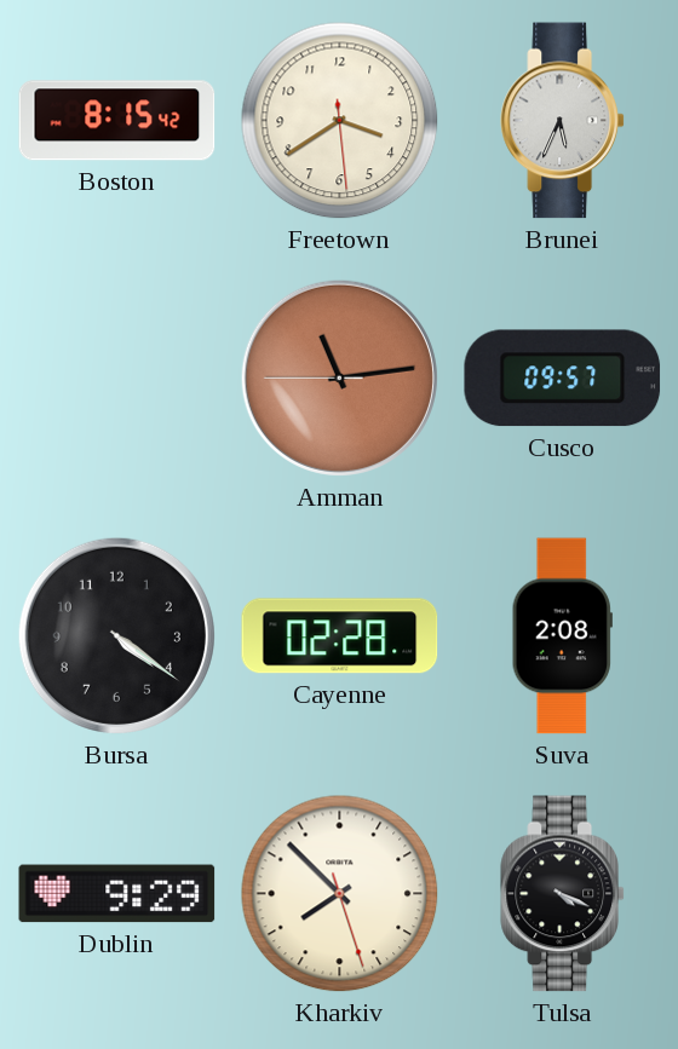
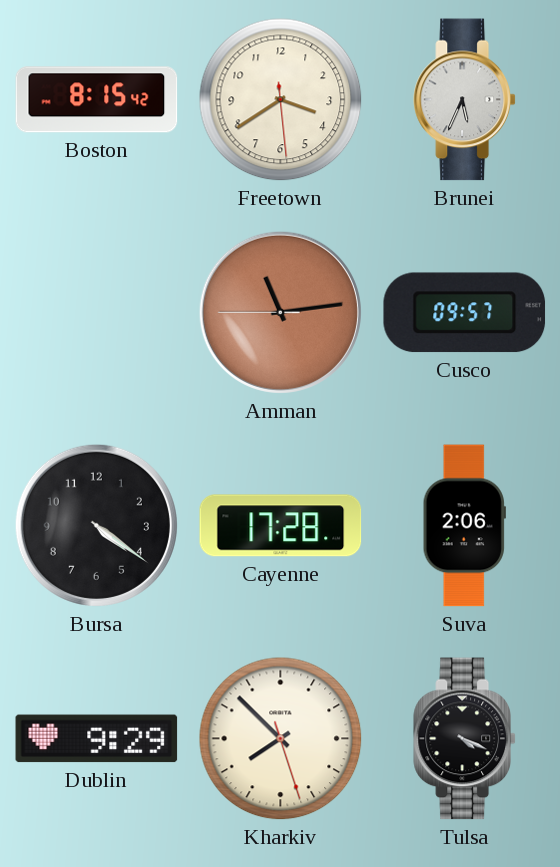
Cayenne: 02:28 -> 17:28 (281, 526)
Suva: 2:08 -> 2:06 (464, 526)
